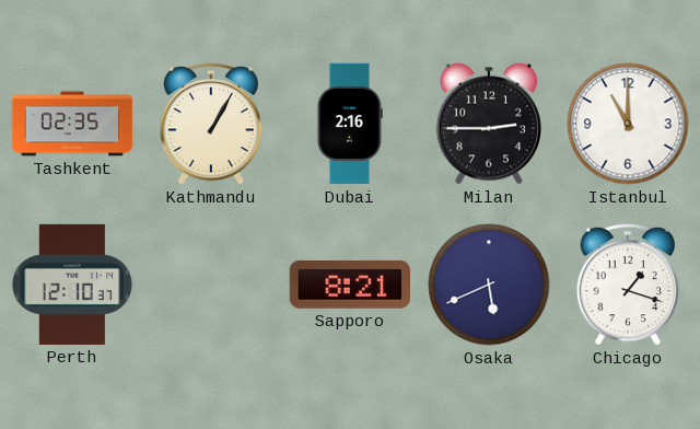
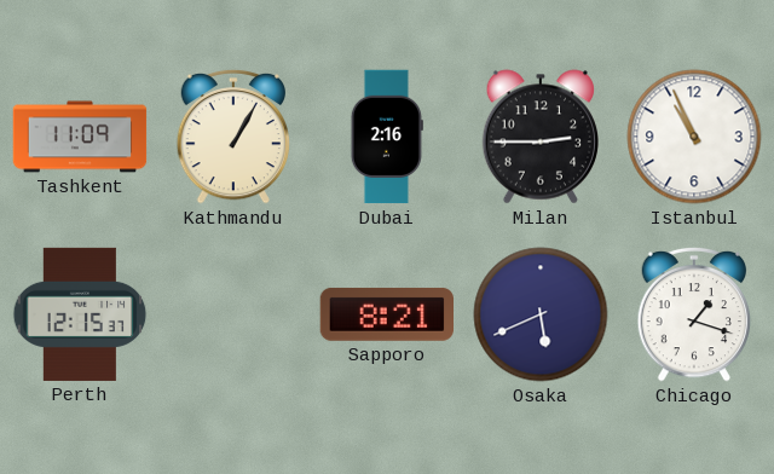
Tashkent: 02:35 -> 11:09 (80, 137)
Istanbul: 11:00 -> 10:56 (694, 137)
Perth: 12:10 -> 12:15 (80, 314)
